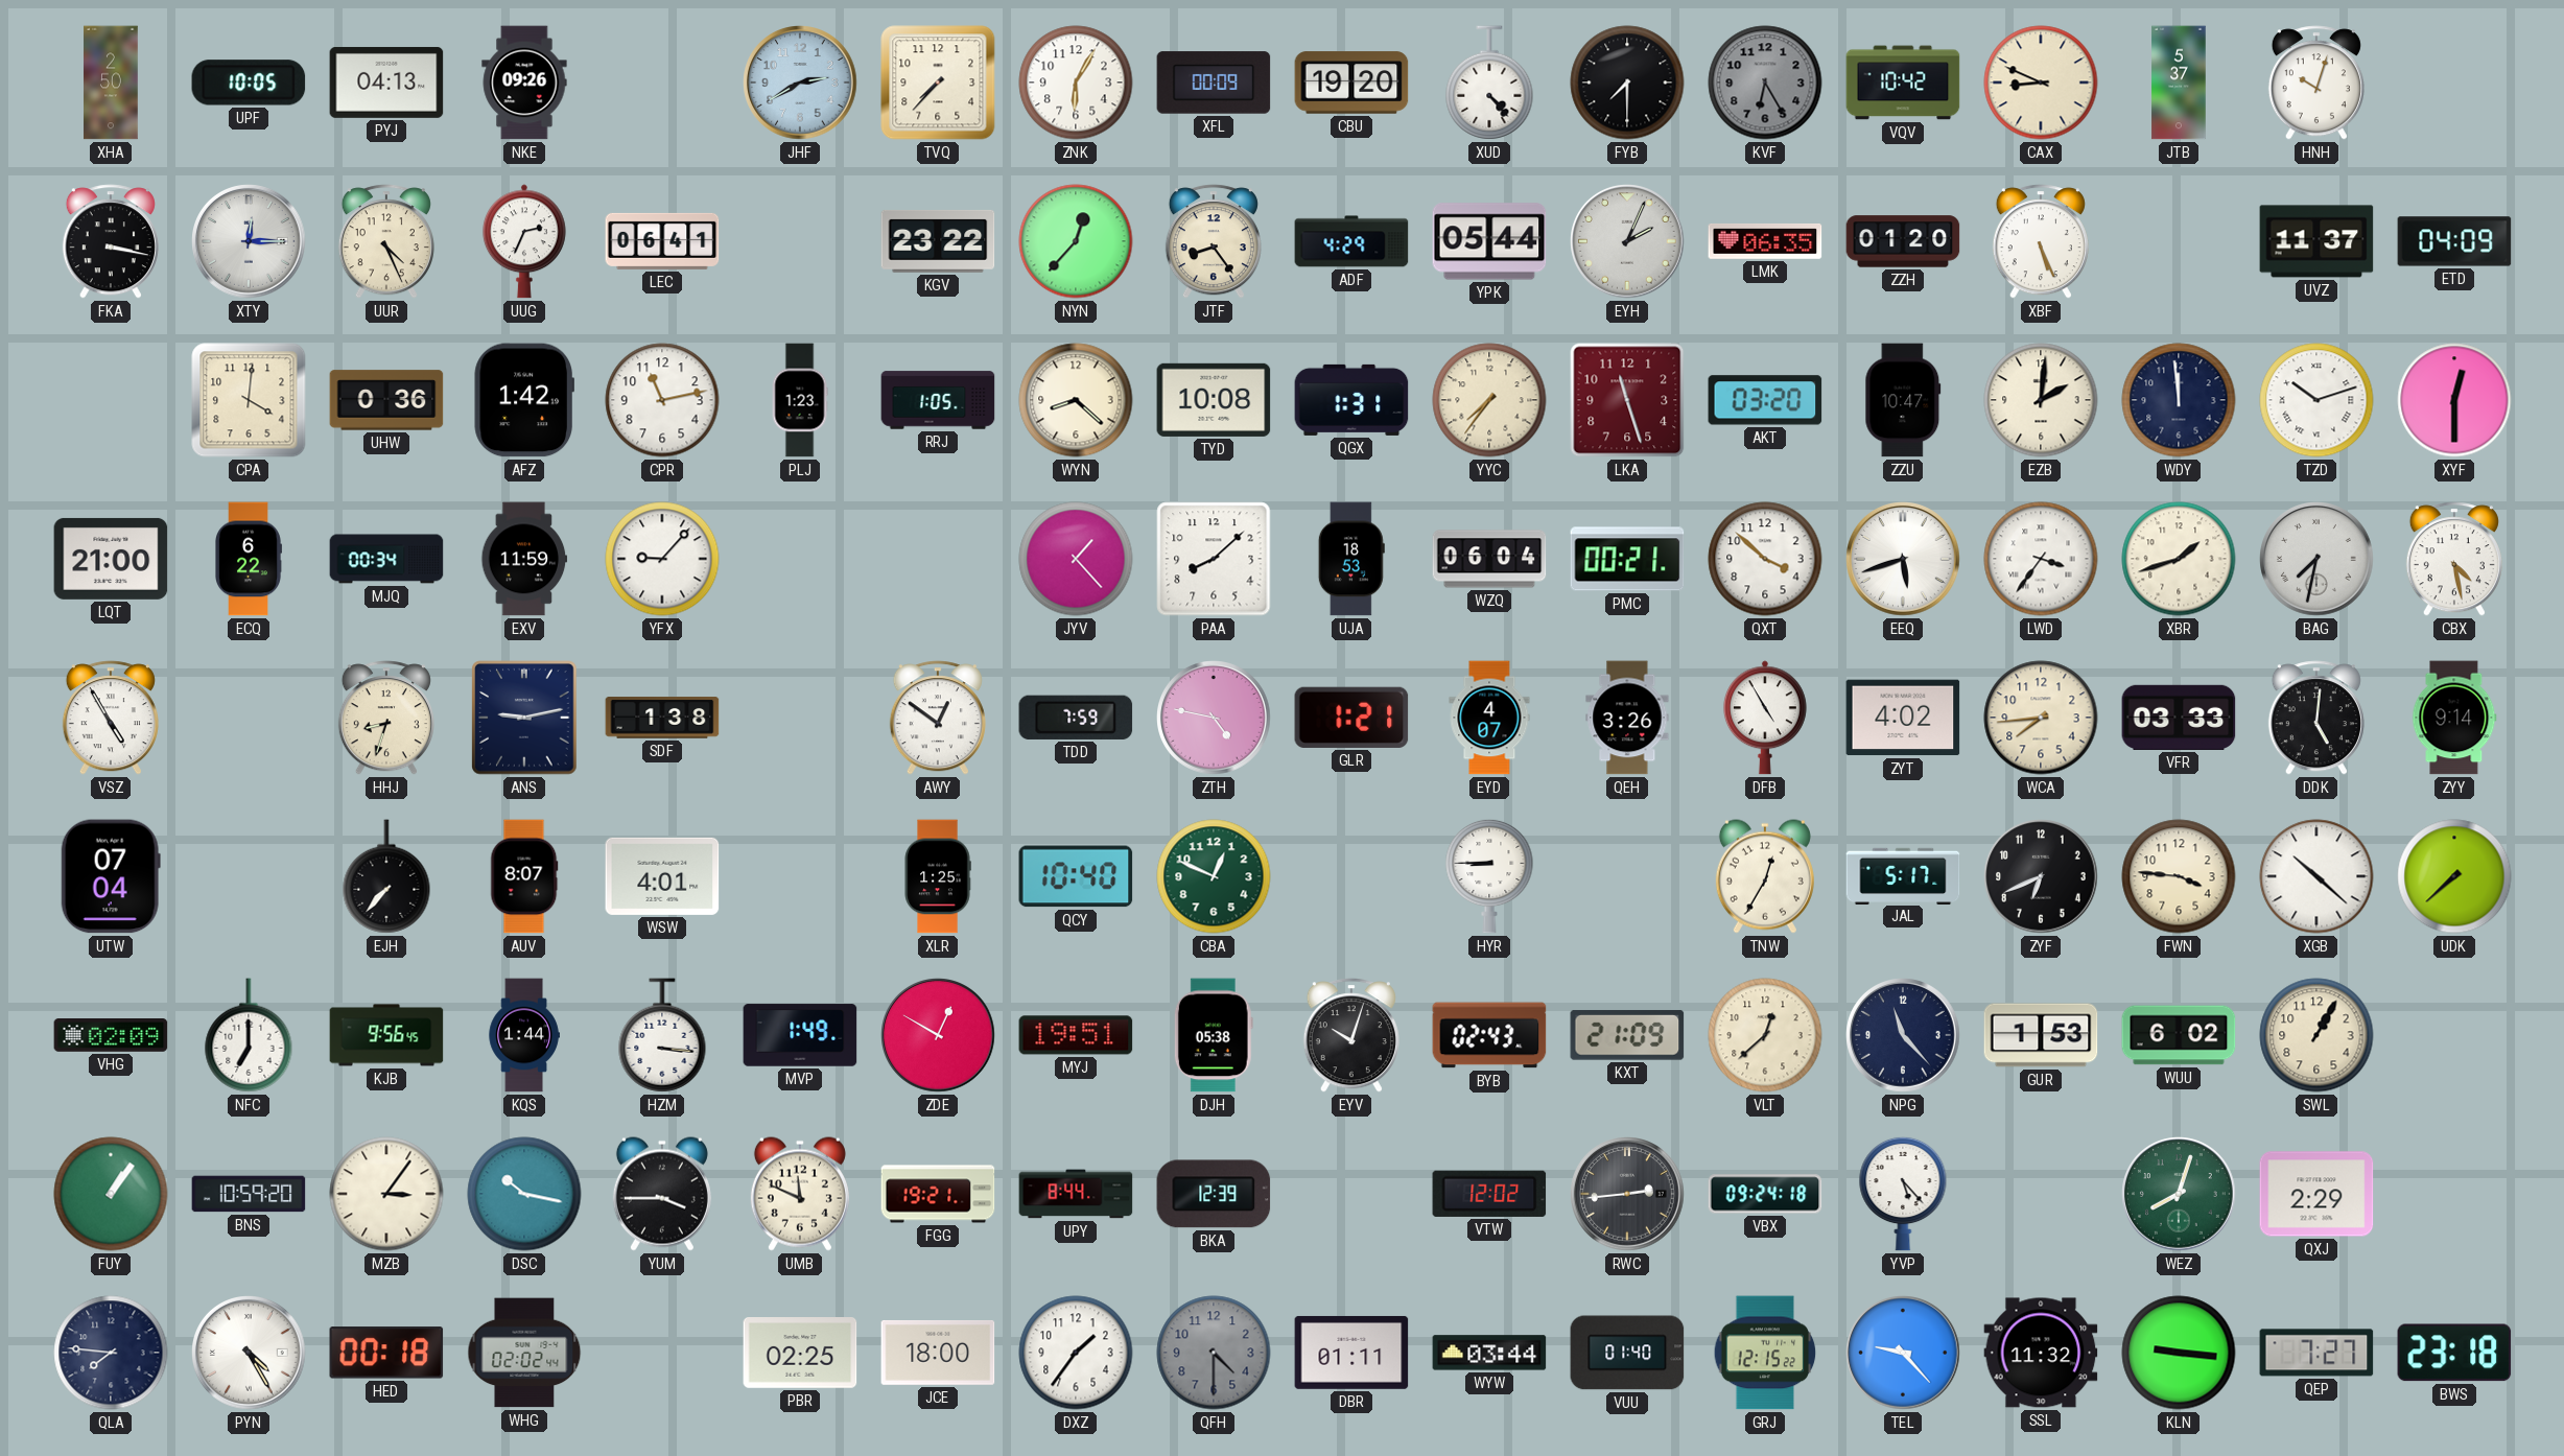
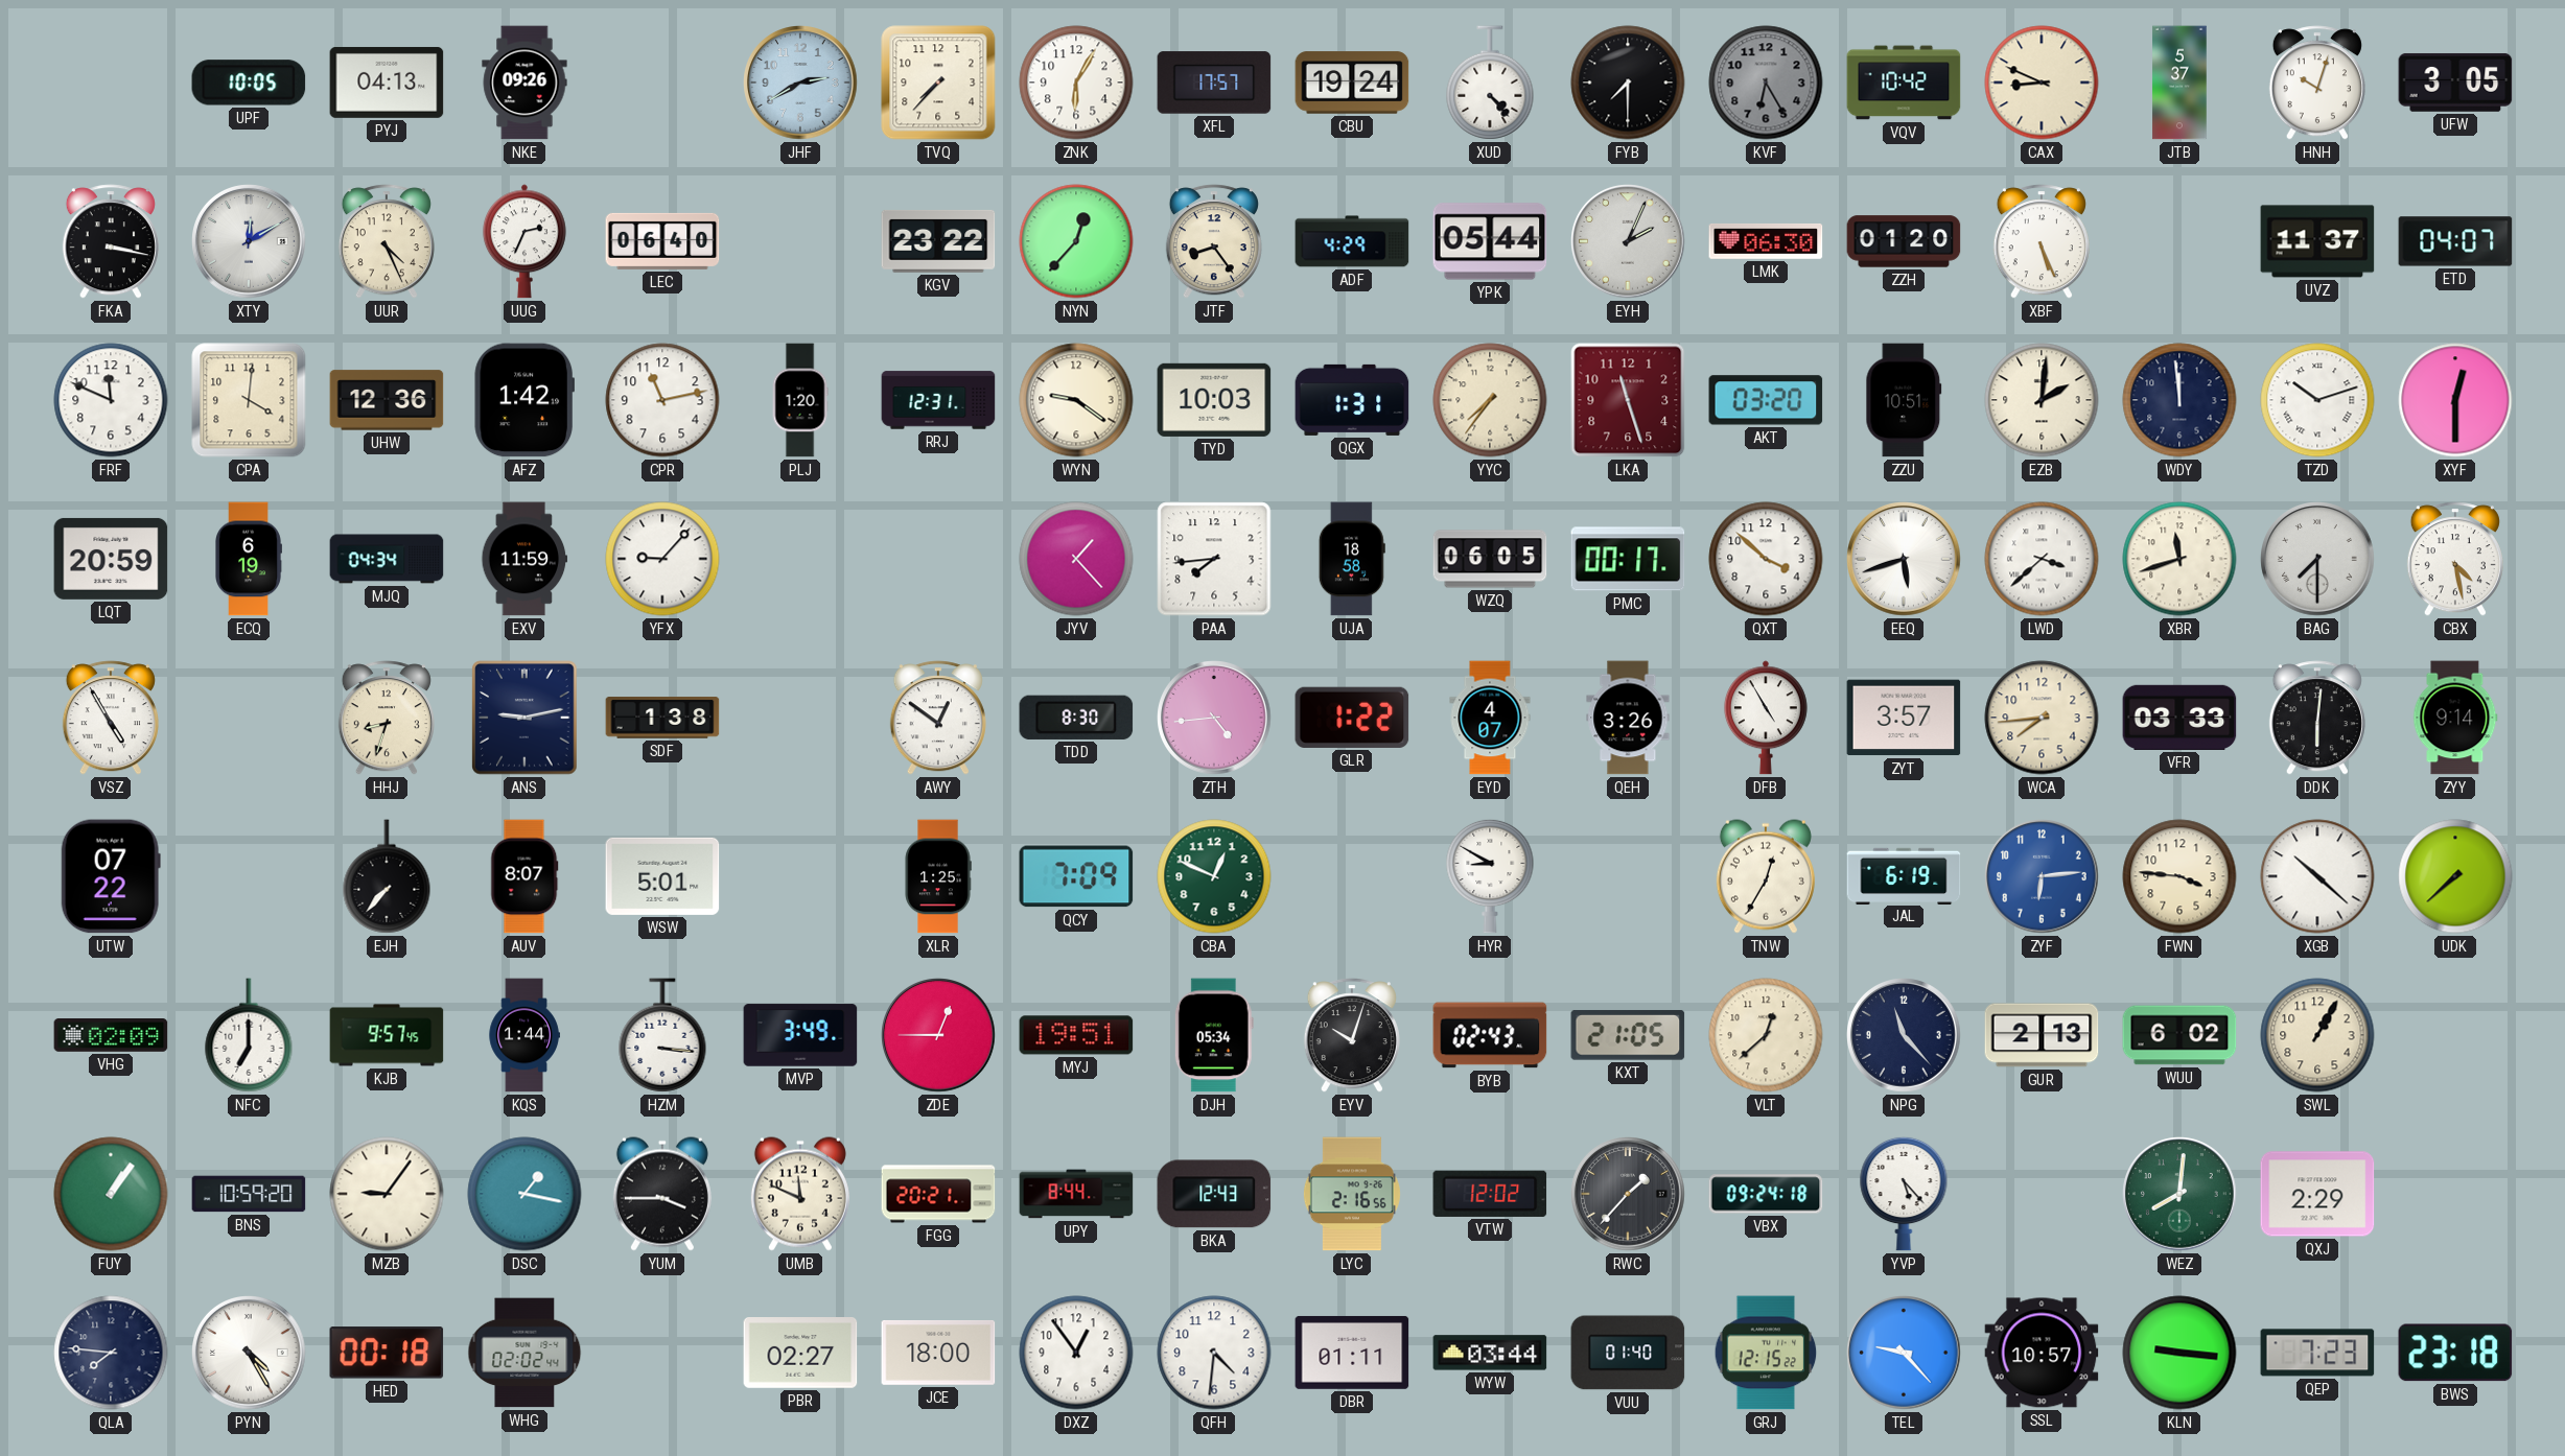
XHA: 2:50 -> none (111, 83)
XFL: 00:09 -> 17:57 (1214, 83)
CBU: 19:20 -> 19:24 (1352, 83)
UFW: none -> 3:05 (2455, 83)
XTY: 12:15 -> 12:10 (249, 241)
LEC: 06:41 -> 06:40 (662, 241)
LMK: 06:35 -> 06:30 (1766, 241)
ETD: 04:09 -> 04:07 (2455, 241)
FRF: none -> 11:49 (111, 400)
UHW: 0:36 -> 12:36 (387, 400)
PLJ: 1:23 -> 1:20 (800, 400)
RRJ: 1:05 -> 12:31 (938, 400)
WYN: 8:22 -> 9:21 (1076, 400)
TYD: 10:08 -> 10:03 (1214, 400)
ZZU: 10:47 -> 10:51 (1904, 400)
LQT: 21:00 -> 20:59 (111, 559)
ECQ: 6:22 -> 6:19 (249, 559)
MJQ: 00:34 -> 04:34 (387, 559)
PAA: 8:08 -> 7:44 (1214, 559)
UJA: 18:53 -> 18:58 (1352, 559)
WZQ: 06:04 -> 06:05 (1490, 559)
PMC: 00:21 -> 00:17 (1628, 559)
LWD: 3:36 -> 3:38 (2042, 559)
XBR: 1:42 -> 11:42 (2179, 559)
BAG: 7:32 -> 7:30 (2317, 559)
TDD: 7:59 -> 8:30 (1076, 718)
ZTH: 4:47 -> 4:44 (1214, 718)
GLR: 1:21 -> 1:22 (1352, 718)
ZYT: 4:02 -> 3:57 (1904, 718)
DDK: 5:01 -> 6:01 (2317, 718)
UTW: 07:04 -> 07:22 (111, 876)
WSW: 4:01 -> 5:01 (662, 876)
QCY: 10:40 -> 7:09 (1076, 876)
HYR: 8:45 -> 8:50 (1490, 876)
JAL: 5:17 -> 6:19 (1904, 875)
ZYF: 6:41 -> 6:14 (2042, 876)
ZYF dial: black -> blue (2042, 876)
KJB: 9:56 -> 9:57 (387, 1035)
MVP: 1:49 -> 3:49 (800, 1035)
ZDE: 12:50 -> 12:45 (938, 1035)
DJH: 05:38 -> 05:34 (1214, 1035)
KXT: 21:09 -> 21:05 (1628, 1036)
GUR: 1:53 -> 2:13 (2042, 1035)
MZB: 3:06 -> 9:06 (387, 1194)
DSC: 10:17 -> 1:17 (524, 1194)
FGG: 19:21 -> 20:21 (938, 1194)
BKA: 12:39 -> 12:43 (1214, 1194)
LYC: none -> 2:16 (1352, 1194)
RWC: 2:44 -> 1:37 (1628, 1194)
WEZ: 8:03 -> 8:01 (2179, 1194)
PBR: 02:25 -> 02:27 (800, 1354)
DXZ: 1:36 -> 12:54 (1076, 1353)
QFH: 4:30 -> 4:31 (1214, 1353)
QFH dial: grey -> white (1214, 1353)
SSL: 11:32 -> 10:57 (2042, 1353)
QEP: 7:27 -> 7:23 (2317, 1353)
